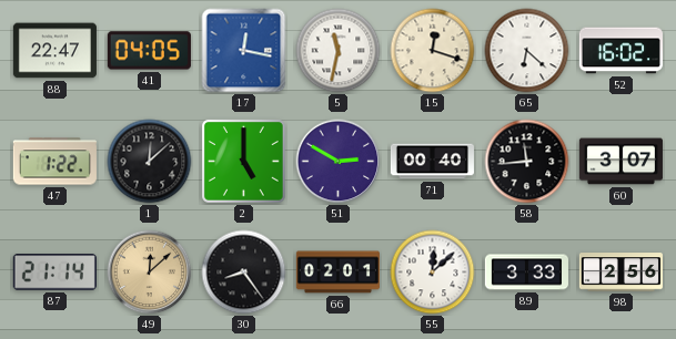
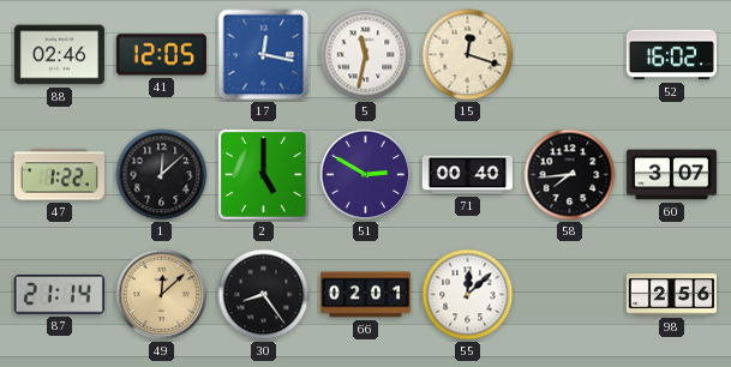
88: 22:47 -> 02:46 (59, 55)
41: 04:05 -> 12:05 (161, 55)
65: 6:22 -> none (527, 51)
58: 11:44 -> 7:44 (570, 175)
89: 3:33 -> none (526, 273)
